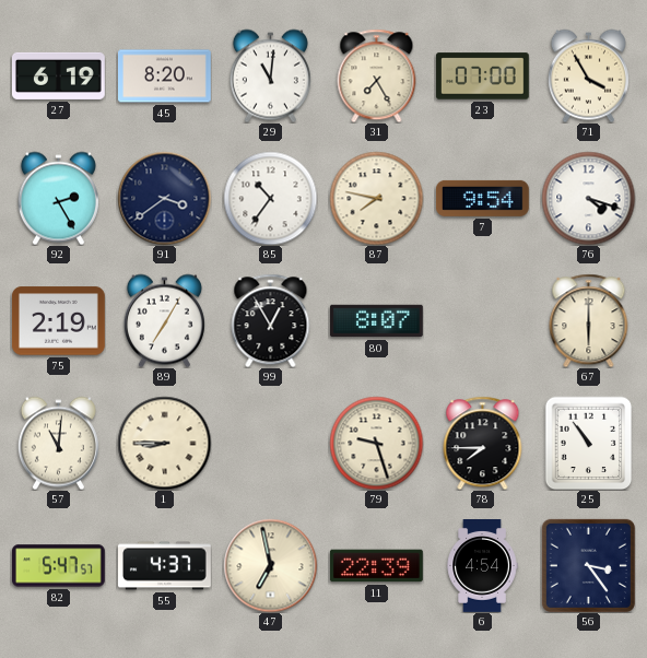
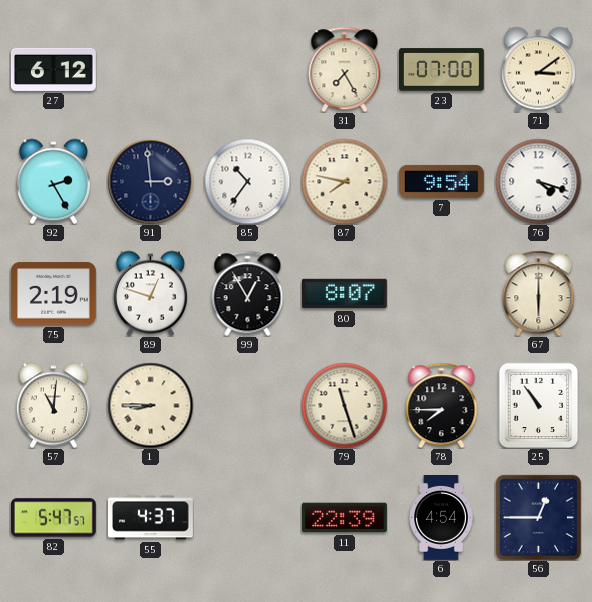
27: 6:19 -> 6:12 (54, 69)
45: 8:20 -> none (165, 77)
29: 11:01 -> none (270, 75)
71: 3:55 -> 3:09 (538, 69)
91: 3:39 -> 2:59 (150, 181)
89: 7:05 -> 12:48 (150, 293)
79: 9:27 -> 11:27 (344, 405)
47: 6:58 -> none (270, 565)
56: 3:24 -> 12:45 (538, 517)
